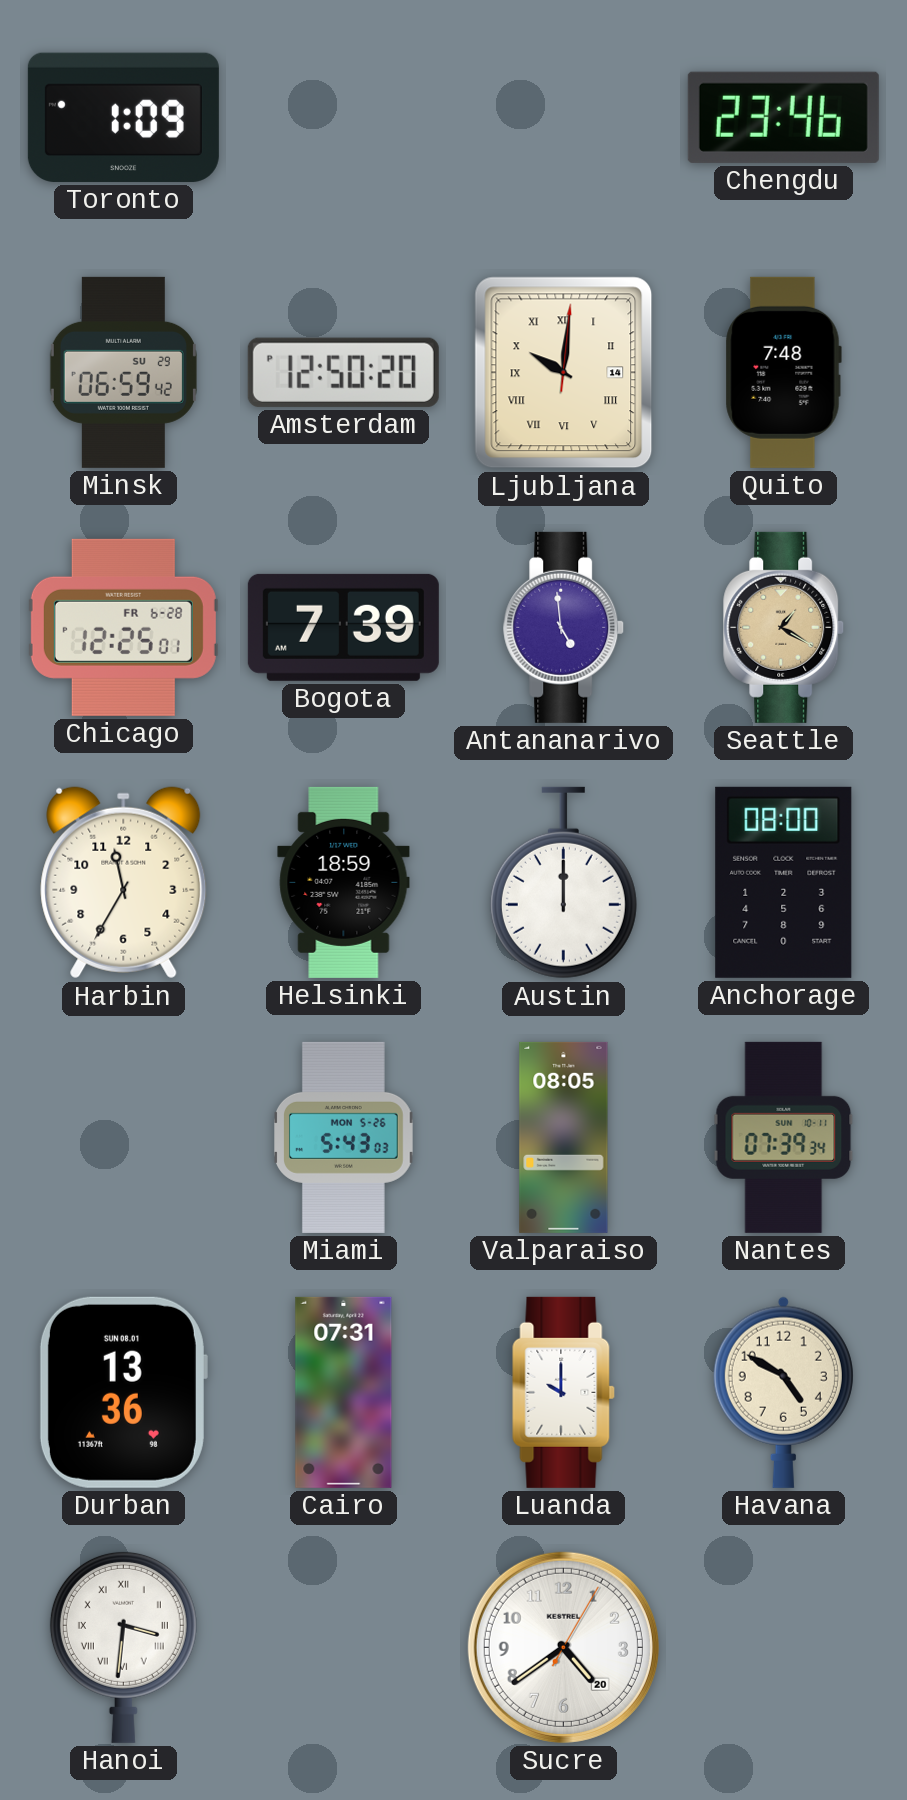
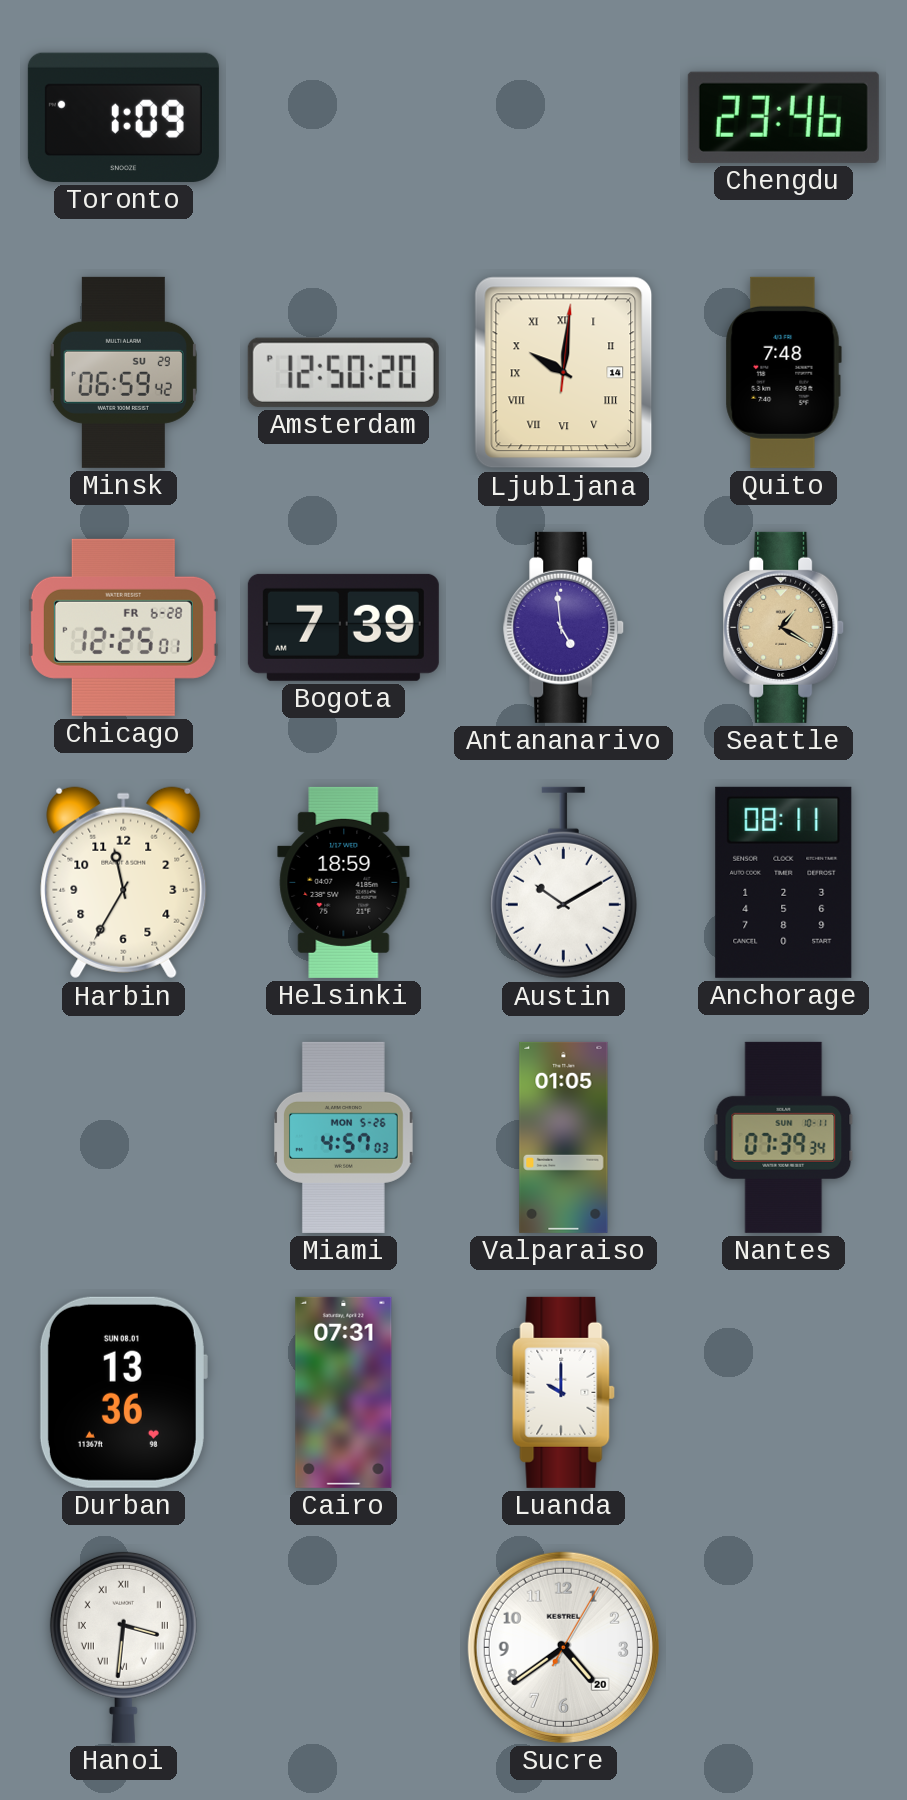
Austin: 12:00 -> 10:10 (563, 883)
Anchorage: 08:00 -> 08:11 (784, 882)
Miami: 5:43 -> 4:57 (344, 1137)
Valparaiso: 08:05 -> 01:05 (564, 1137)
Havana: 4:50 -> none (783, 1392)
